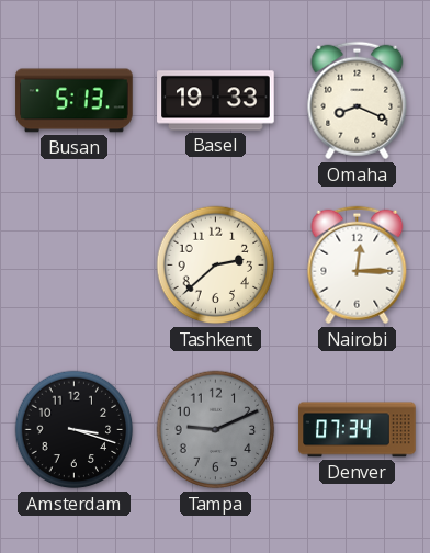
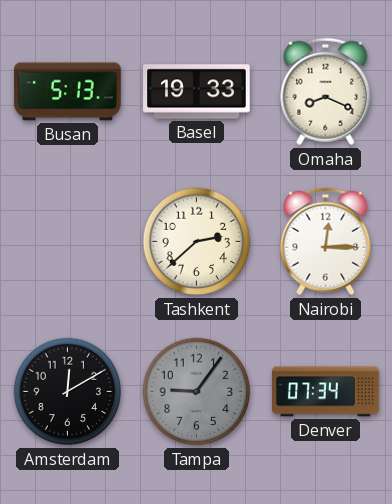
Amsterdam: 3:18 -> 12:10 (68, 392)
Tampa: 9:11 -> 9:06 (197, 392)
